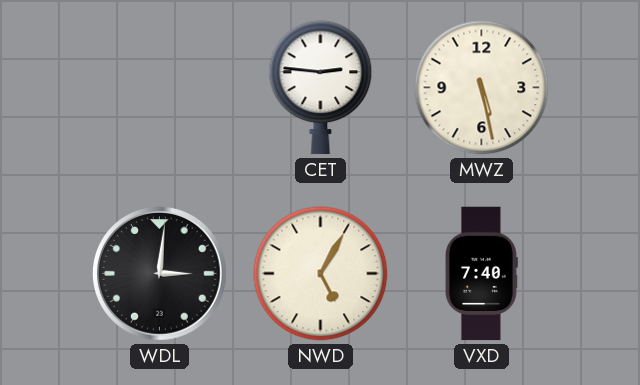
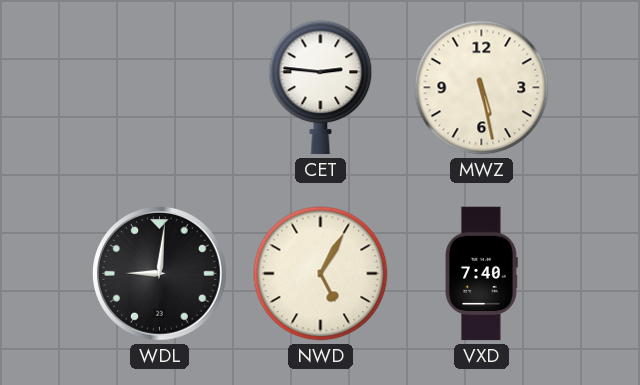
WDL: 3:01 -> 9:01 (160, 274)
